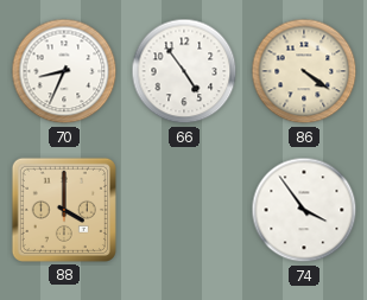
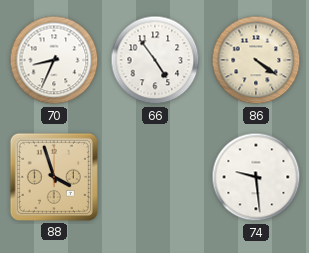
88: 4:00 -> 3:57 (54, 177)
74: 3:54 -> 9:29 (256, 177)
